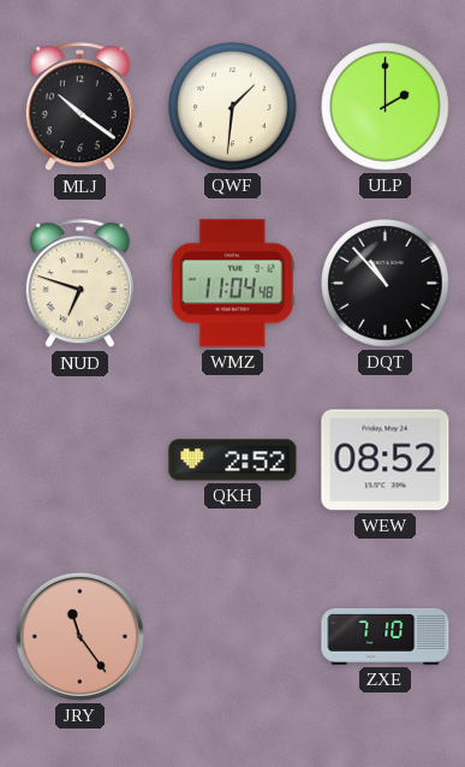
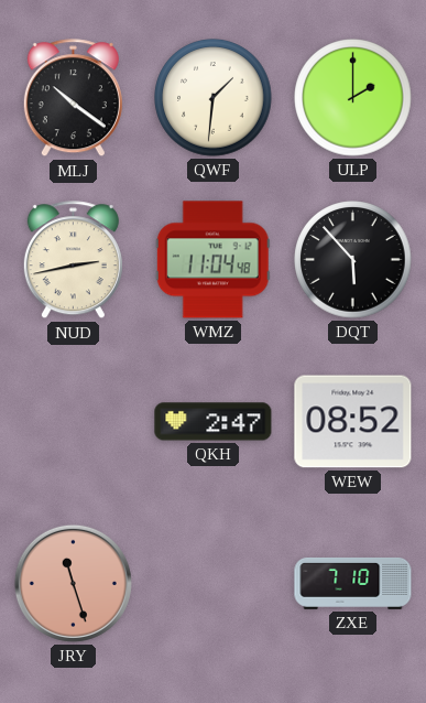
NUD: 6:48 -> 2:43 (73, 260)
DQT: 10:53 -> 5:53 (353, 260)
QKH: 2:52 -> 2:47 (214, 422)
JRY: 11:24 -> 11:27 (73, 583)
